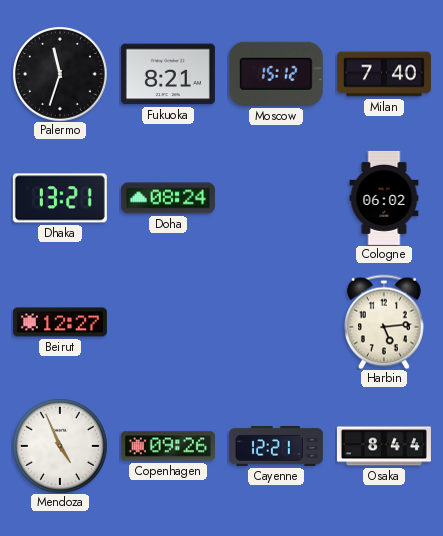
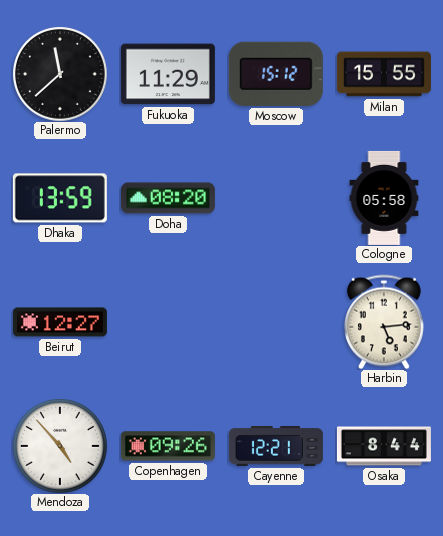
Palermo: 11:33 -> 11:38 (60, 74)
Fukuoka: 8:21 -> 11:29 (168, 74)
Milan: 7:40 -> 15:55 (384, 74)
Dhaka: 13:21 -> 13:59 (60, 198)
Doha: 08:24 -> 08:20 (168, 198)
Cologne: 06:02 -> 05:58 (384, 198)
Mendoza: 4:56 -> 4:53 (60, 446)
